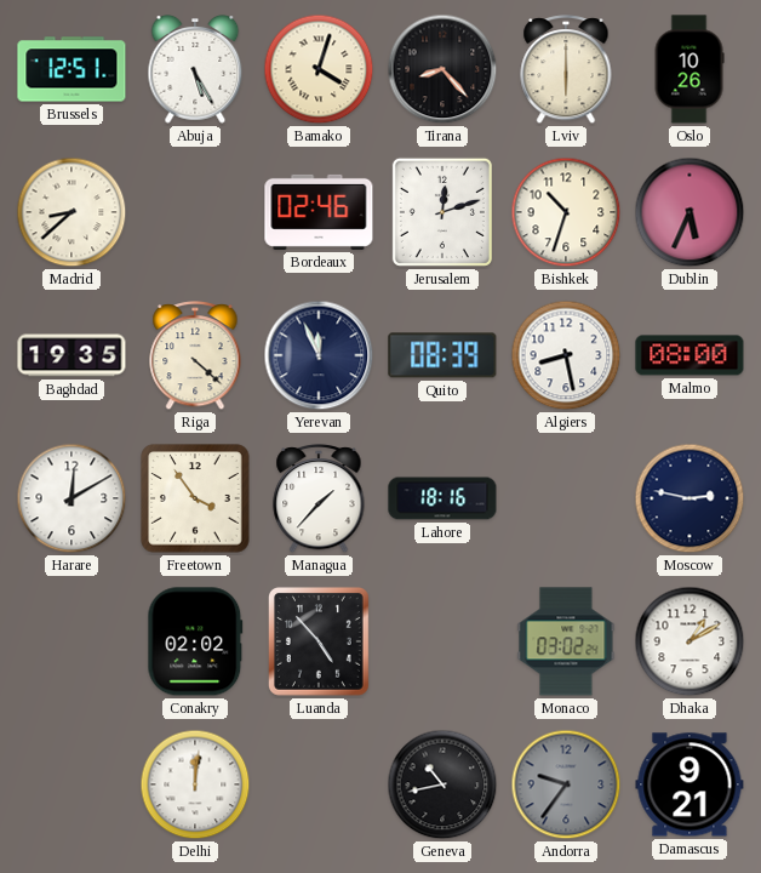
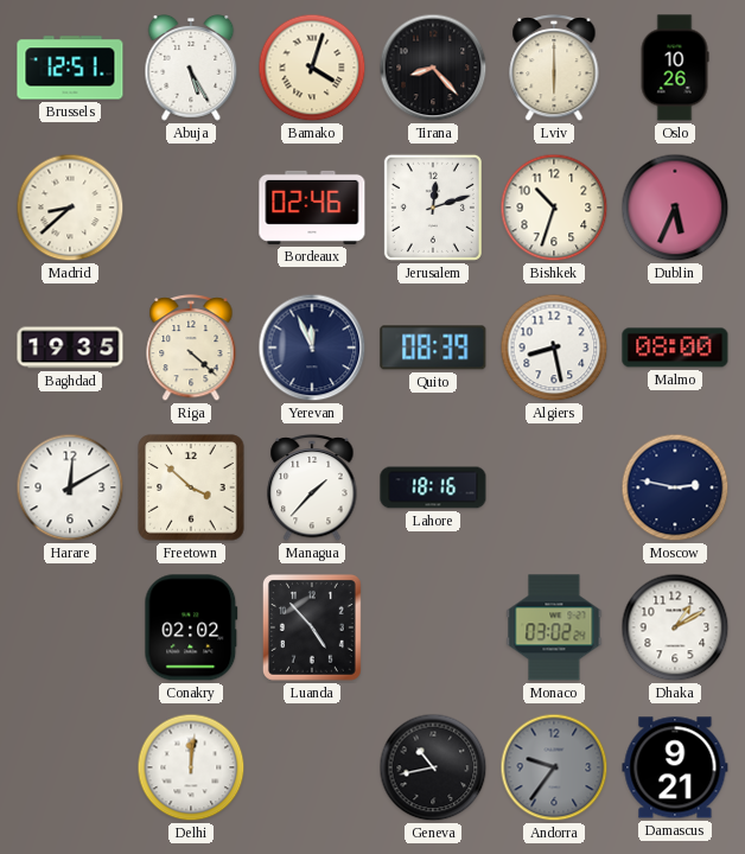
Freetown: 3:54 -> 3:52 (191, 487)
